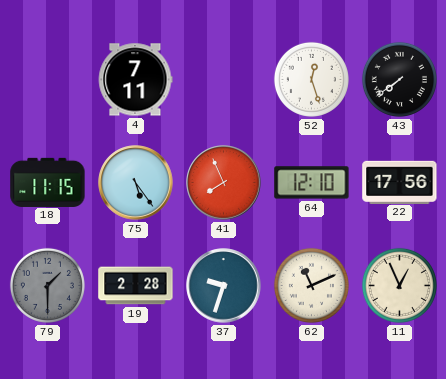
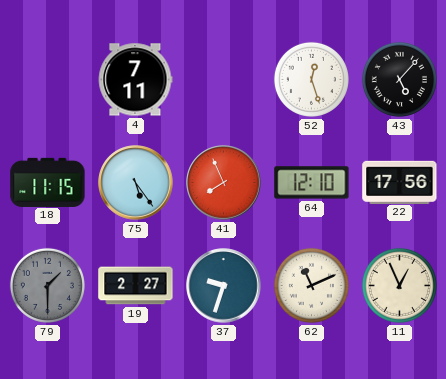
43: 7:39 -> 5:07 (399, 79)
19: 2:28 -> 2:27 (136, 286)
